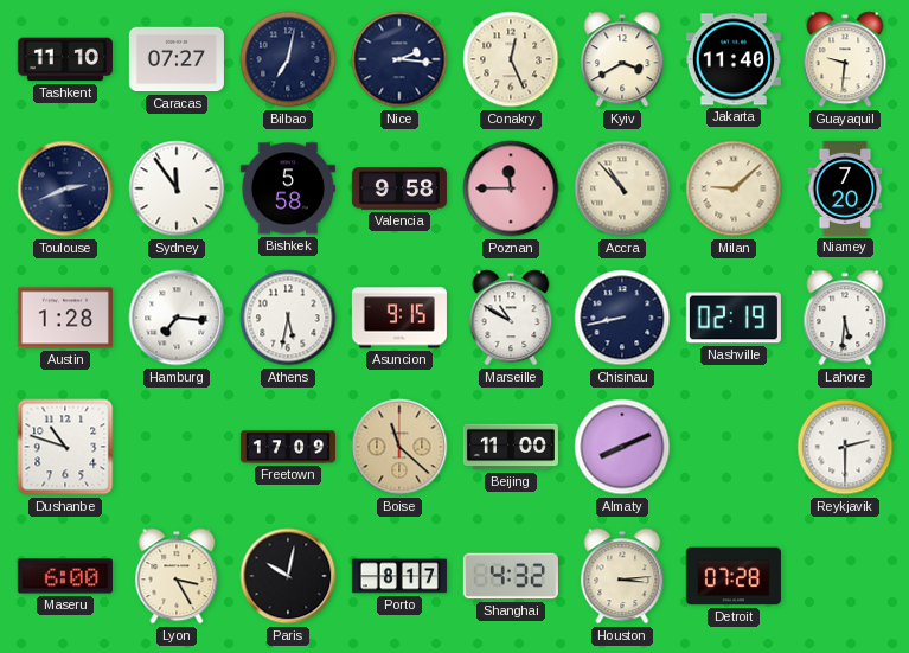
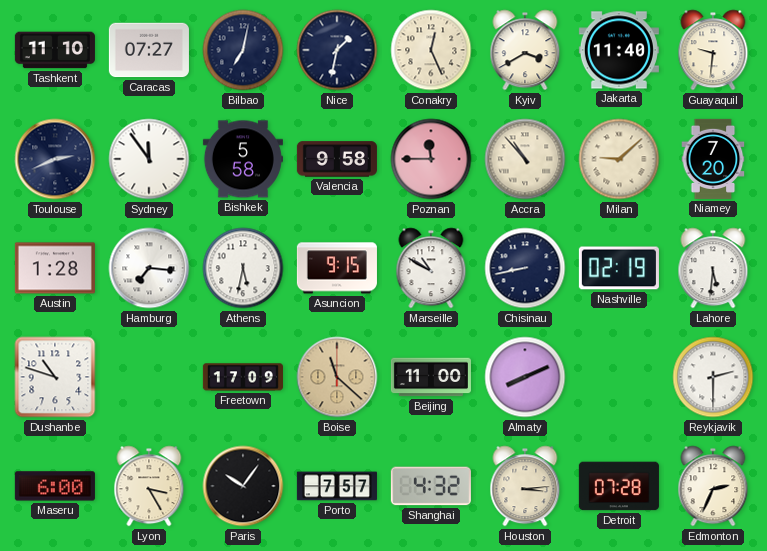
Nice: 2:16 -> 1:32 (337, 50)
Paris: 10:02 -> 10:06 (243, 486)
Porto: 8:17 -> 7:57 (337, 486)
Edmonton: none -> 2:34 (713, 486)
